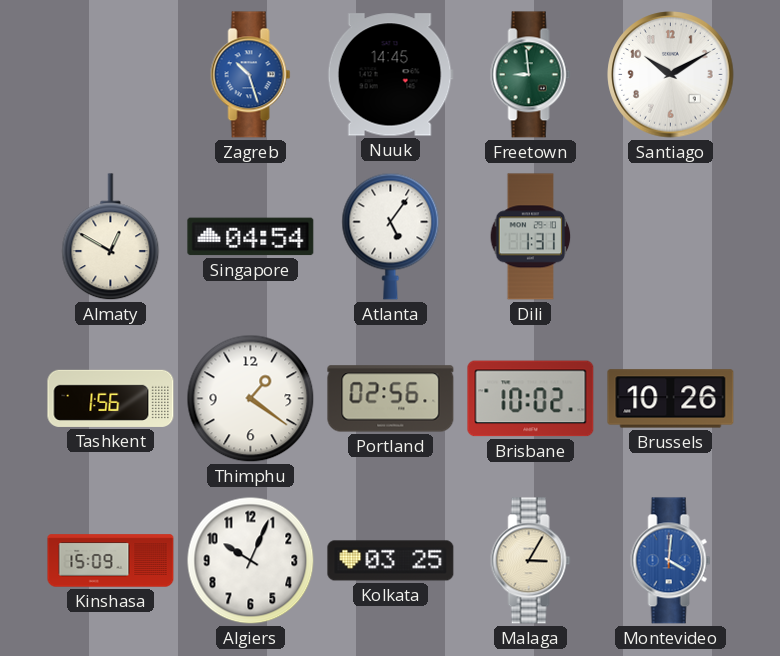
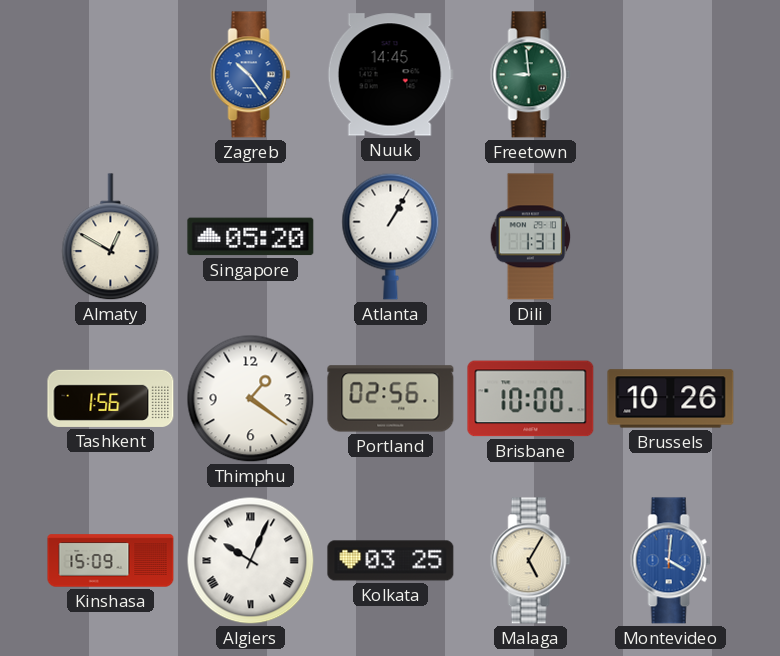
Zagreb: 10:27 -> 10:24 (251, 75)
Santiago: 10:10 -> none (671, 75)
Singapore: 04:54 -> 05:20 (251, 237)
Atlanta: 5:06 -> 1:05 (391, 236)
Brisbane: 10:02 -> 10:00 (531, 399)
Algiers numerals: Arabic -> Roman (251, 561)
Malaga: 3:05 -> 5:05 (531, 561)
